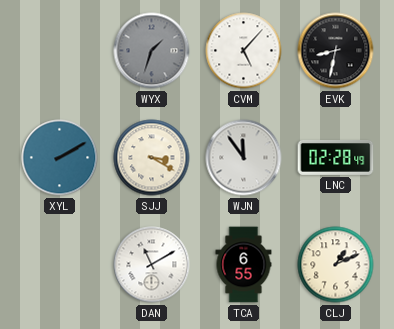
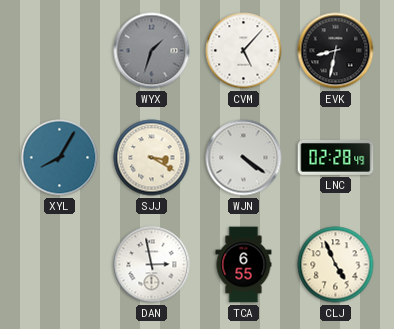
XYL: 2:10 -> 8:05 (60, 158)
WJN: 11:54 -> 4:21 (244, 158)
DAN: 11:10 -> 2:58 (152, 265)
CLJ: 1:11 -> 4:56 (336, 265)
